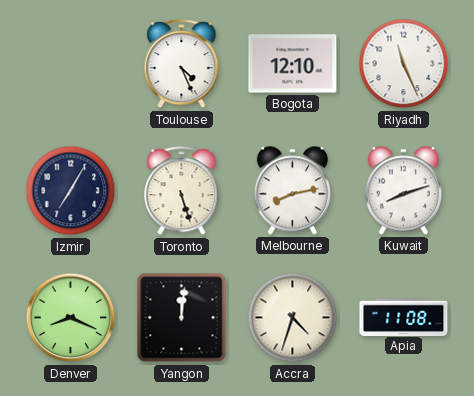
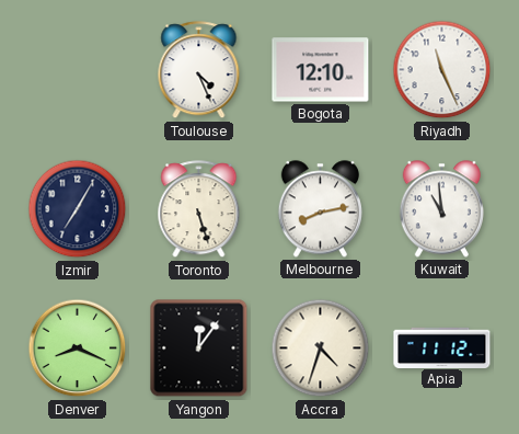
Kuwait: 8:12 -> 10:59 (441, 209)
Yangon: 12:01 -> 12:06 (199, 349)
Apia: 11:08 -> 11:12 (442, 347)
